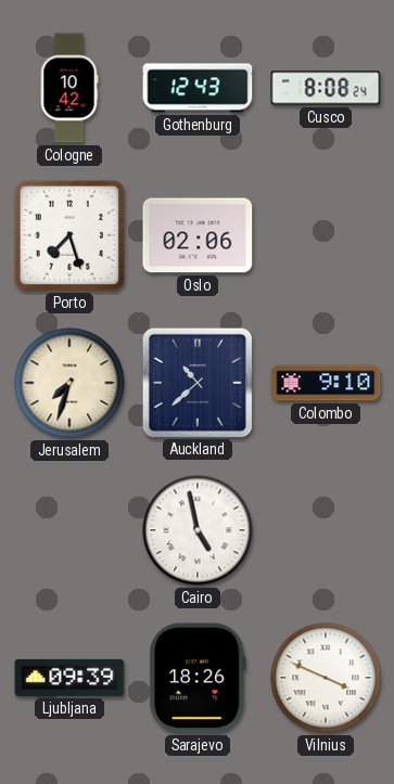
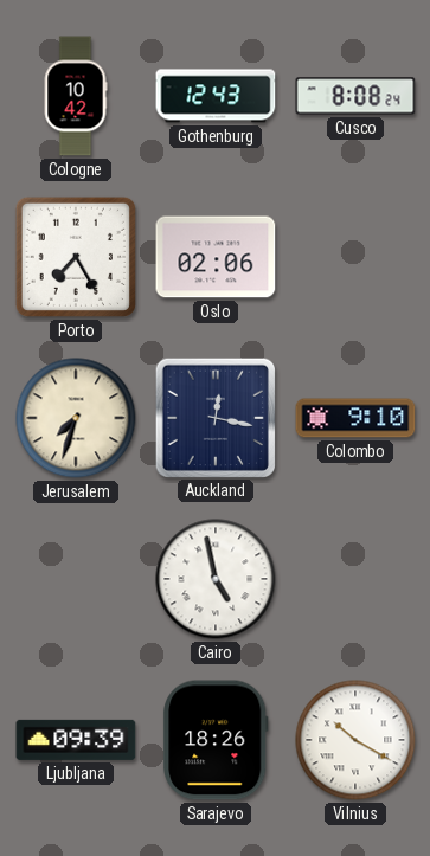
Porto: 7:27 -> 7:25 (76, 257)
Auckland: 10:38 -> 12:17 (214, 417)
Vilnius: 3:49 -> 10:20 (355, 740)
